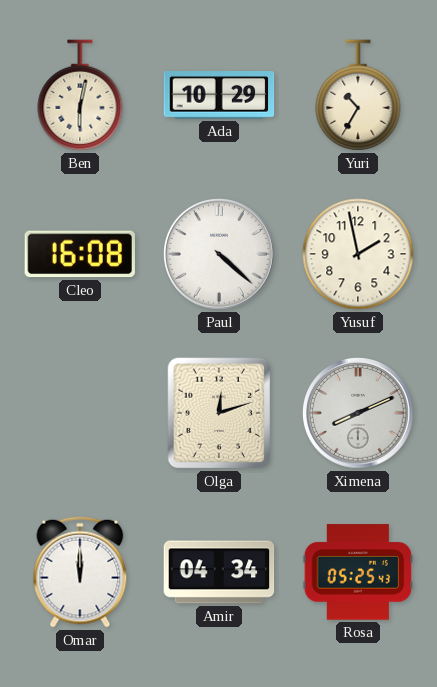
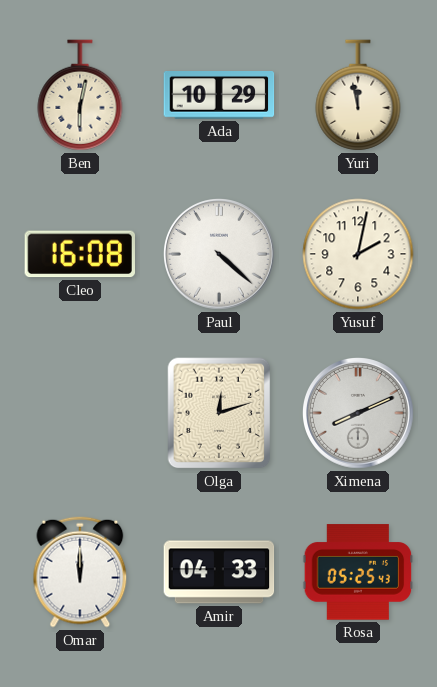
Yuri: 10:35 -> 11:58 (358, 95)
Yusuf: 1:58 -> 2:02 (358, 254)
Amir: 04:34 -> 04:33 (219, 572)
